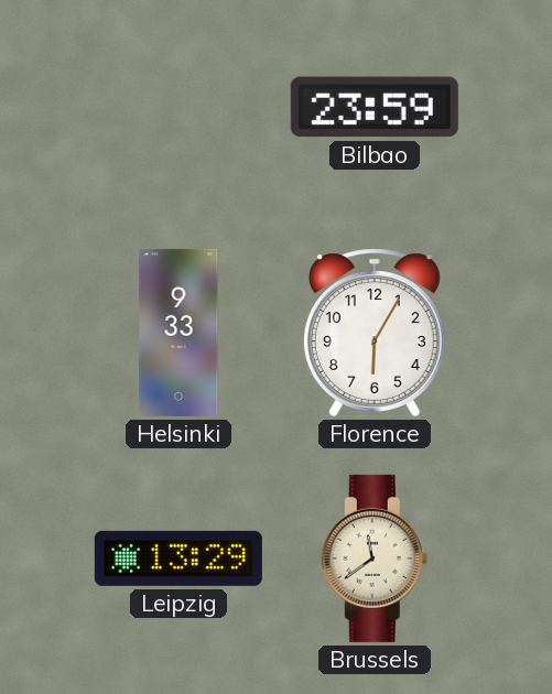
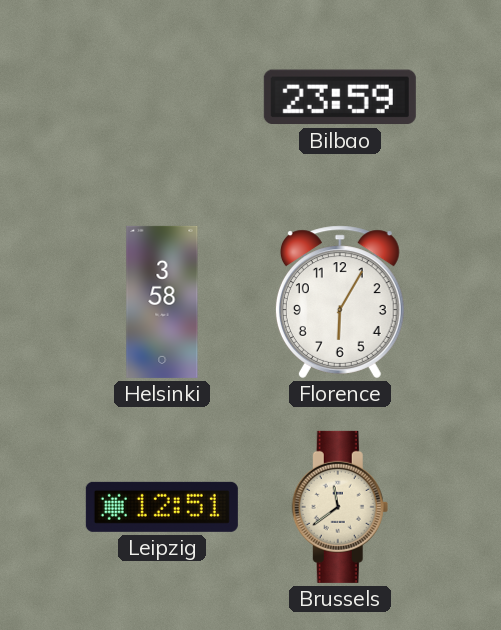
Helsinki: 9:33 -> 3:58 (162, 302)
Leipzig: 13:29 -> 12:51 (162, 507)
